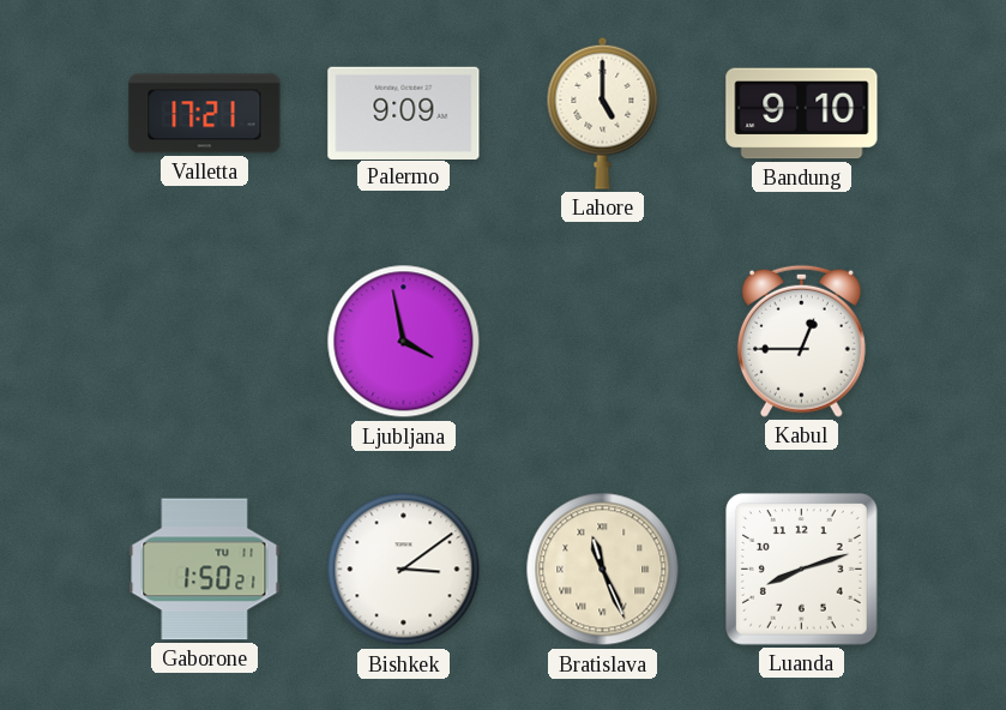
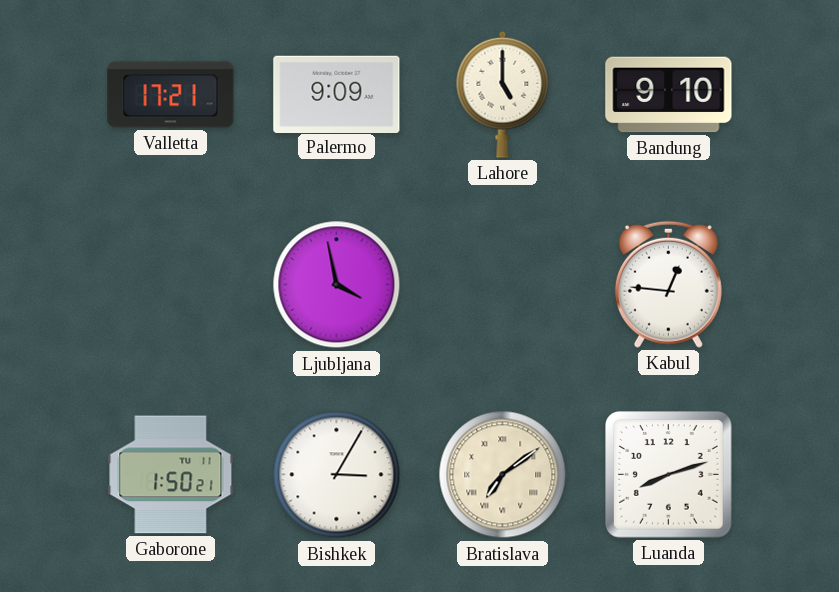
Kabul: 12:45 -> 12:46 (668, 284)
Bishkek: 3:09 -> 3:05 (337, 475)
Bratislava: 11:26 -> 7:09 (503, 475)
